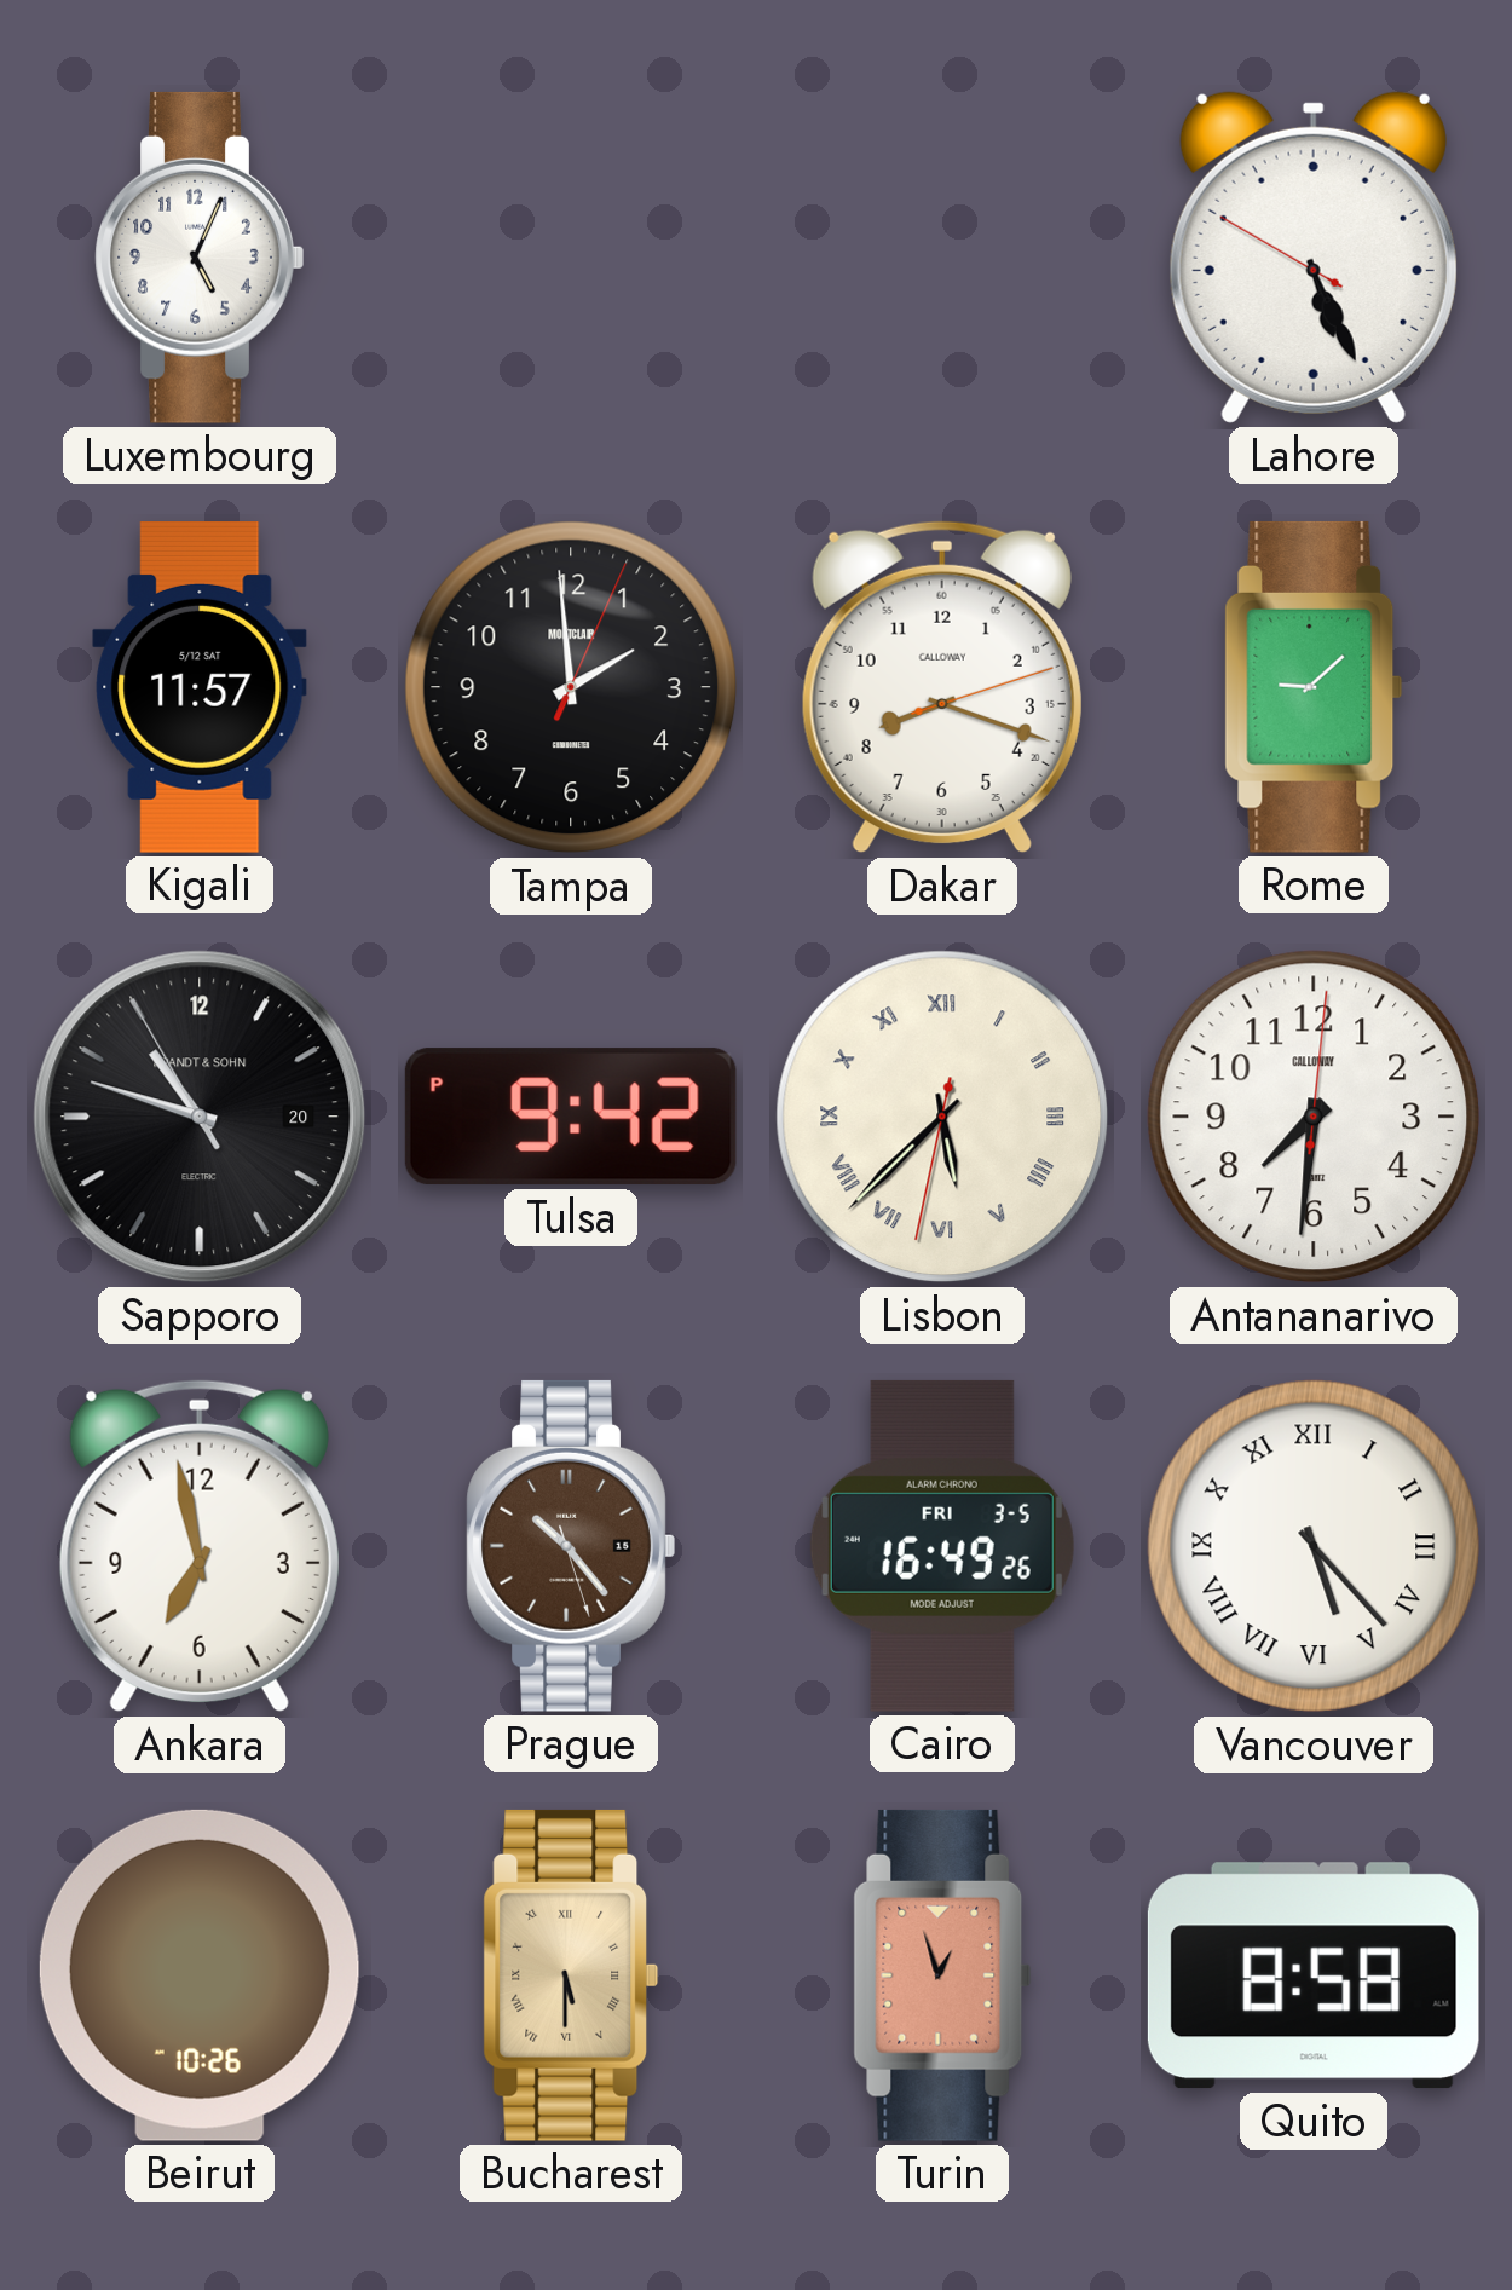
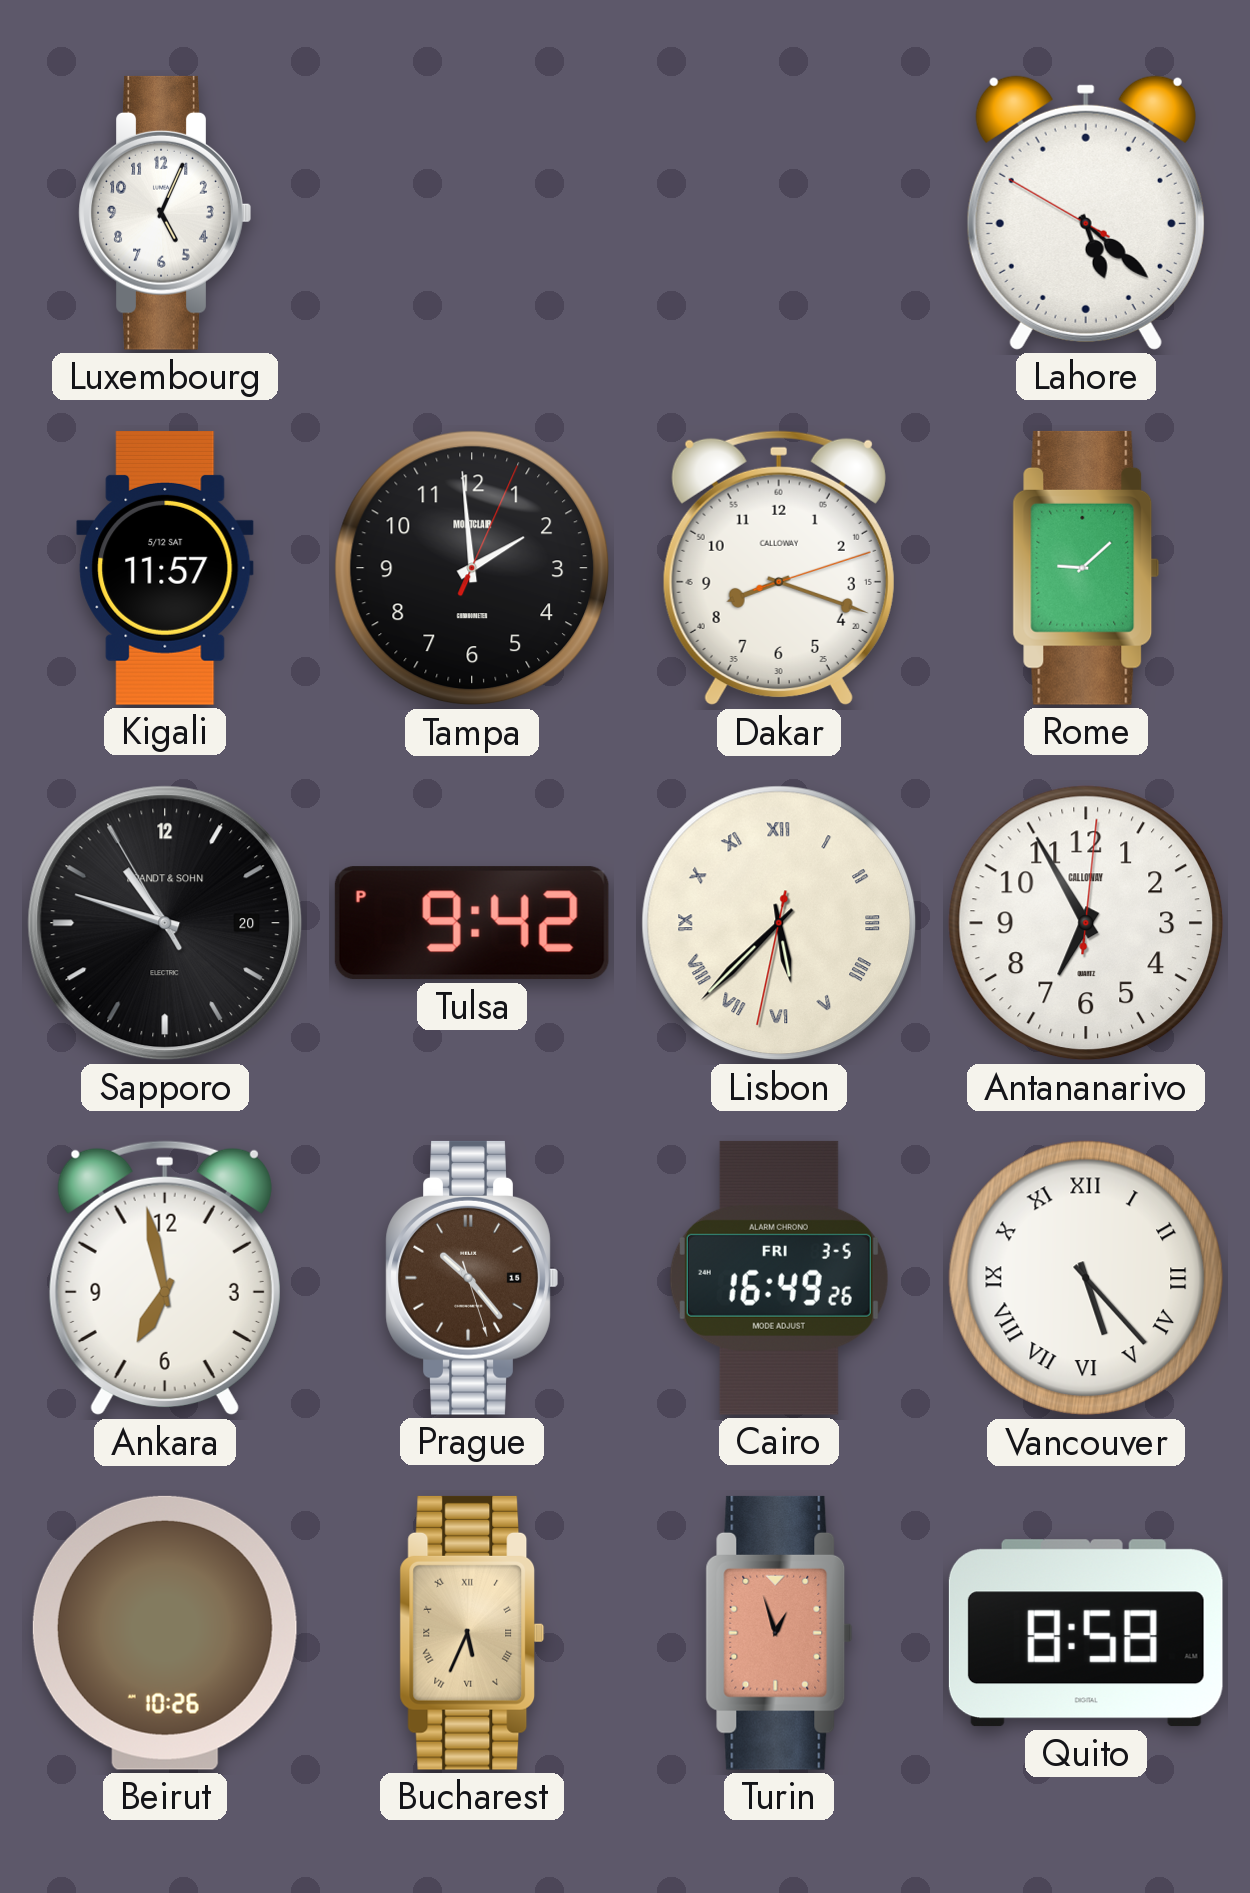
Lahore: 5:25 -> 5:21 (1086, 213)
Antananarivo: 7:31 -> 6:55 (1086, 923)
Bucharest: 5:30 -> 5:34 (472, 1633)
